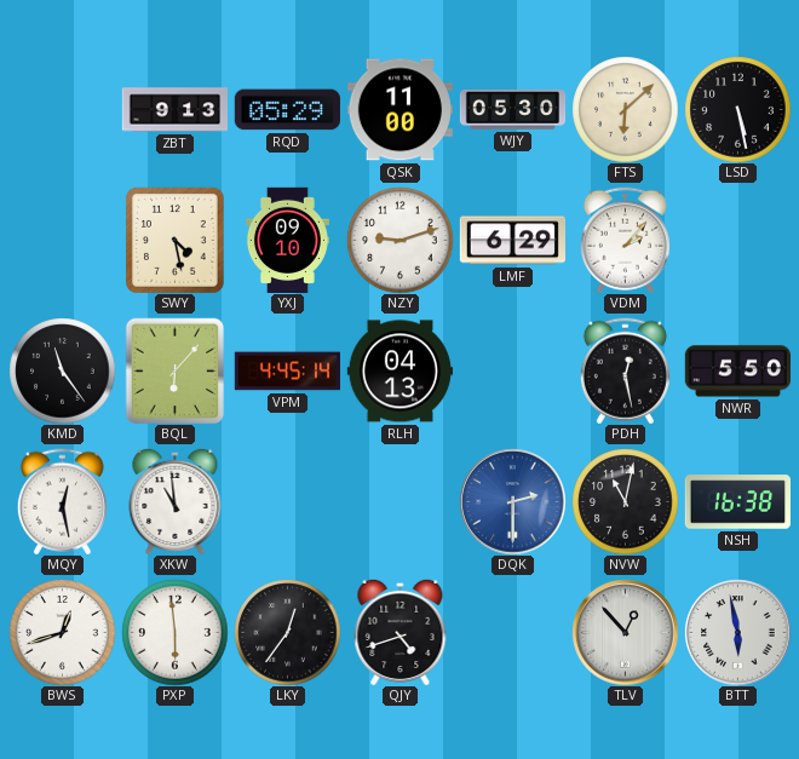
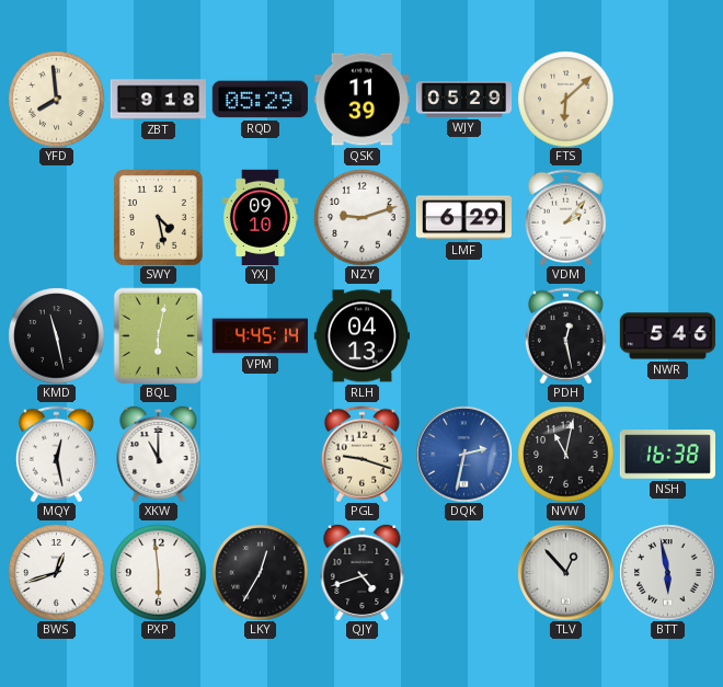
YFD: none -> 7:59 (56, 99)
ZBT: 9:13 -> 9:18 (158, 100)
QSK: 11:00 -> 11:39 (361, 100)
WJY: 05:30 -> 05:29 (463, 100)
LSD: 5:28 -> none (737, 109)
KMD: 11:24 -> 11:28 (56, 335)
BQL: 6:07 -> 6:02 (159, 335)
NWR: 5:50 -> 5:46 (667, 336)
XKW: 10:59 -> 11:00 (159, 454)
PGL: none -> 9:18 (361, 454)
DQK: 2:30 -> 2:32 (463, 454)
LKY: 12:36 -> 12:35 (260, 572)
